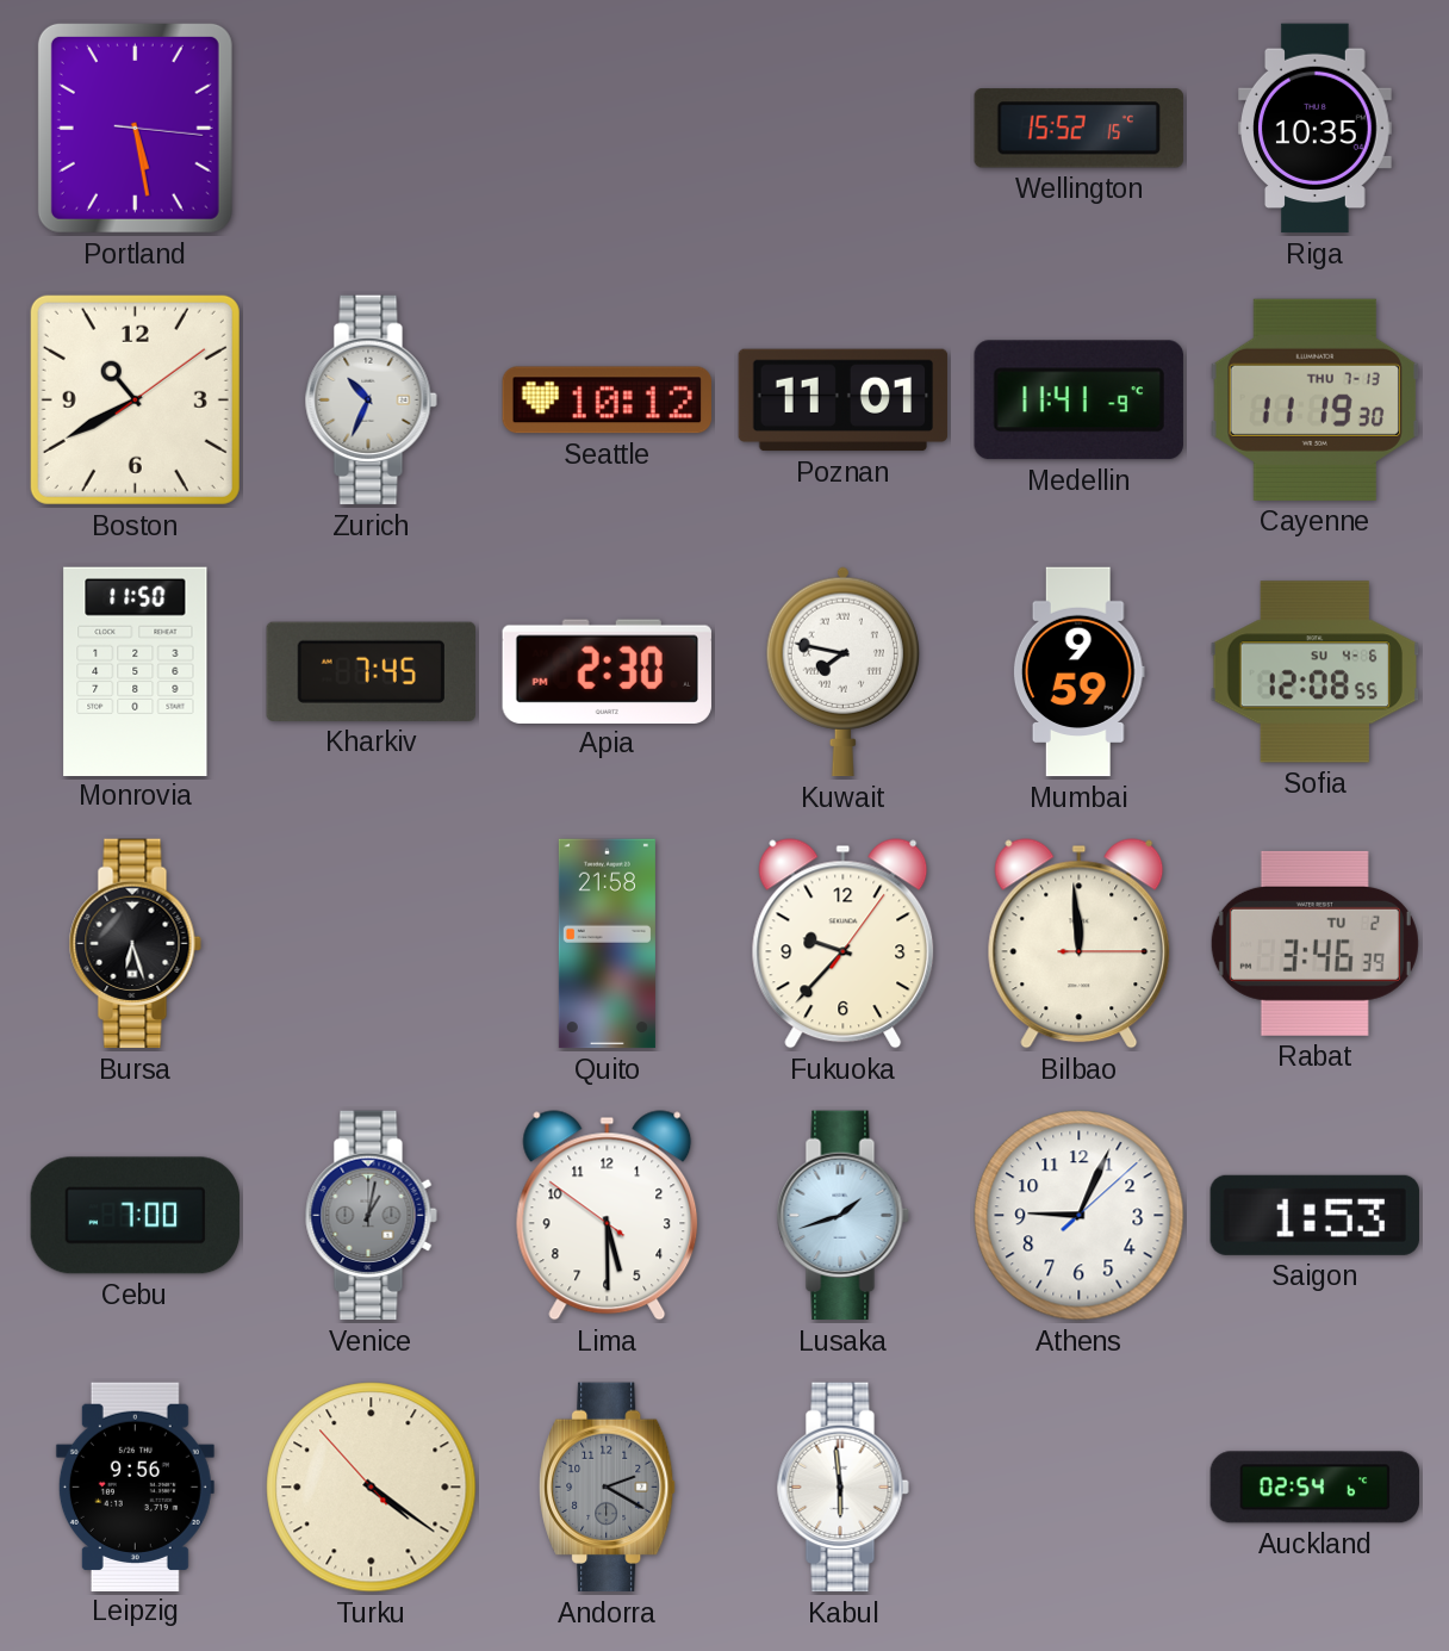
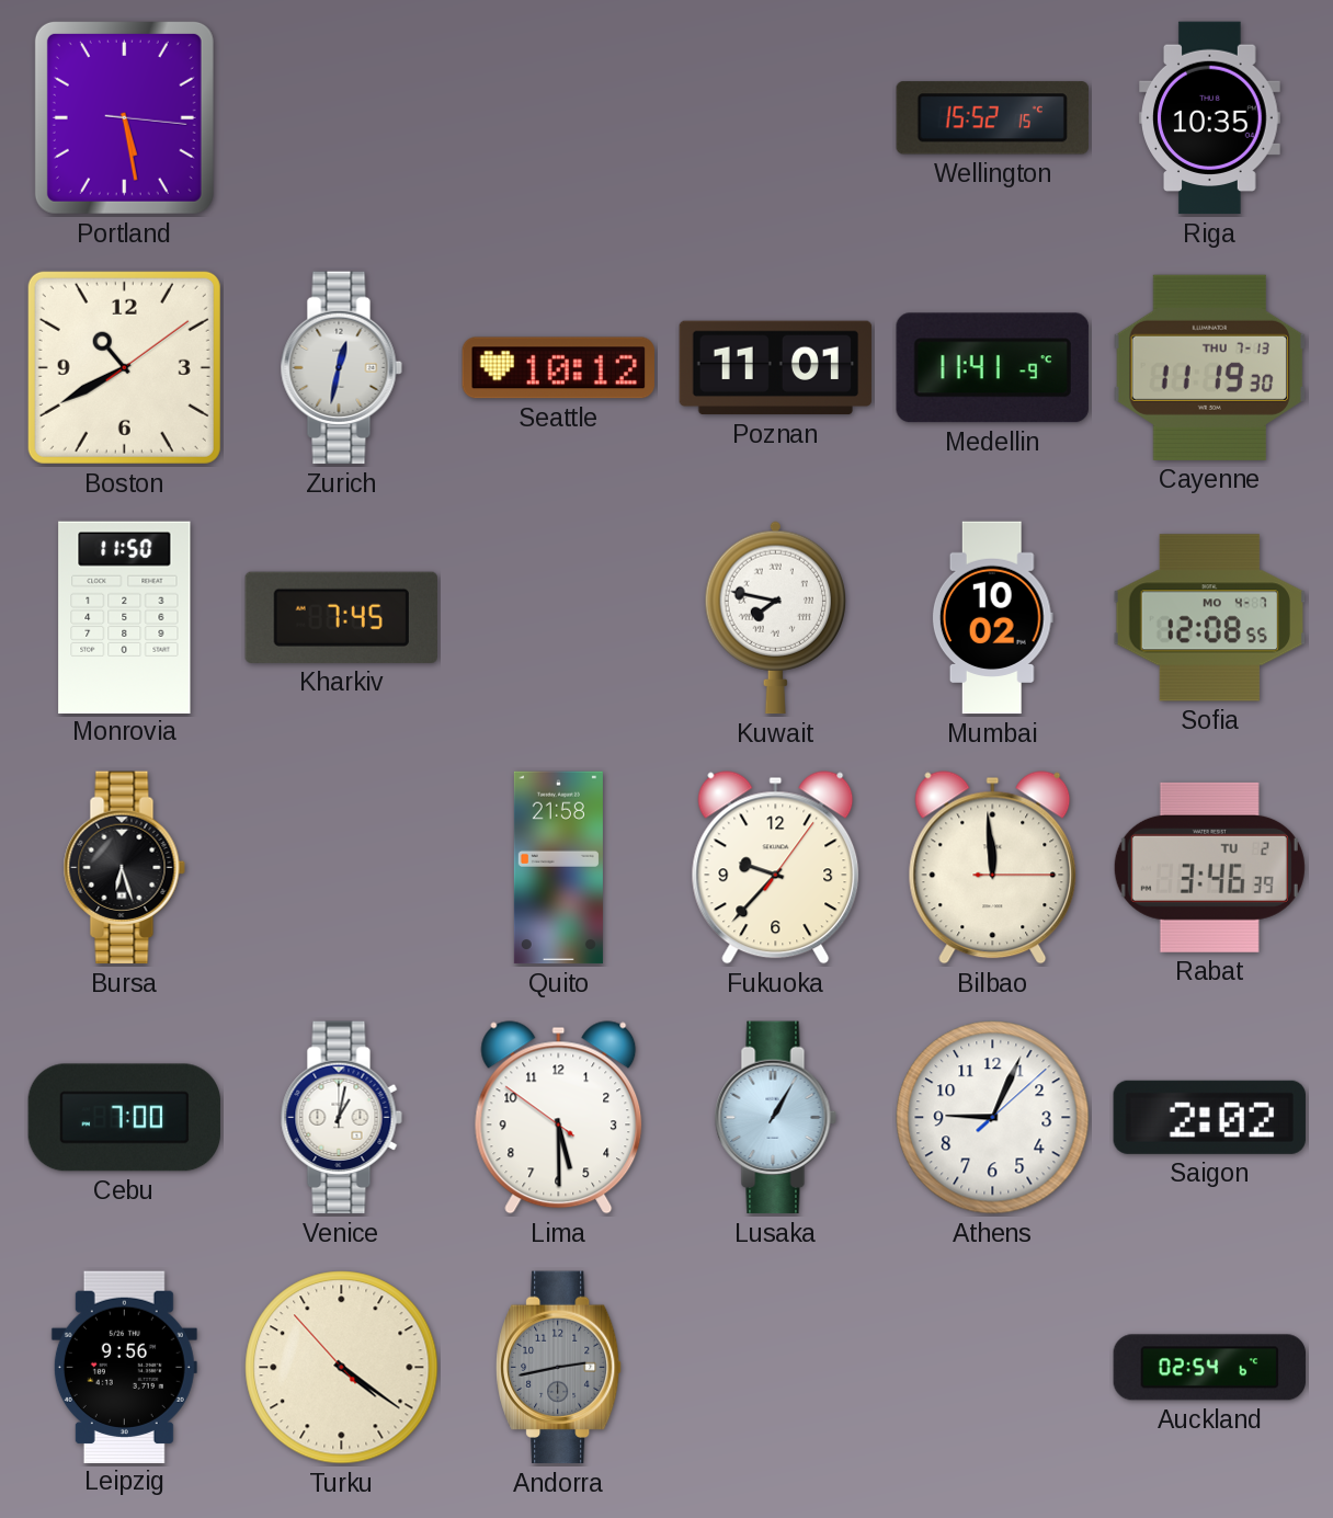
Zurich: 10:34 -> 12:32 (341, 368)
Apia: 2:30 -> none (607, 671)
Mumbai: 9:59 -> 10:02 (992, 618)
Sofia date: SU 4-6 -> MO 4-7 (1210, 618)
Venice dial: grey -> white (341, 1118)
Lusaka: 1:42 -> 1:05 (775, 1118)
Saigon: 1:53 -> 2:02 (1209, 1117)
Andorra: 2:20 -> 2:43 (559, 1368)
Kabul: 5:59 -> none (842, 1488)
